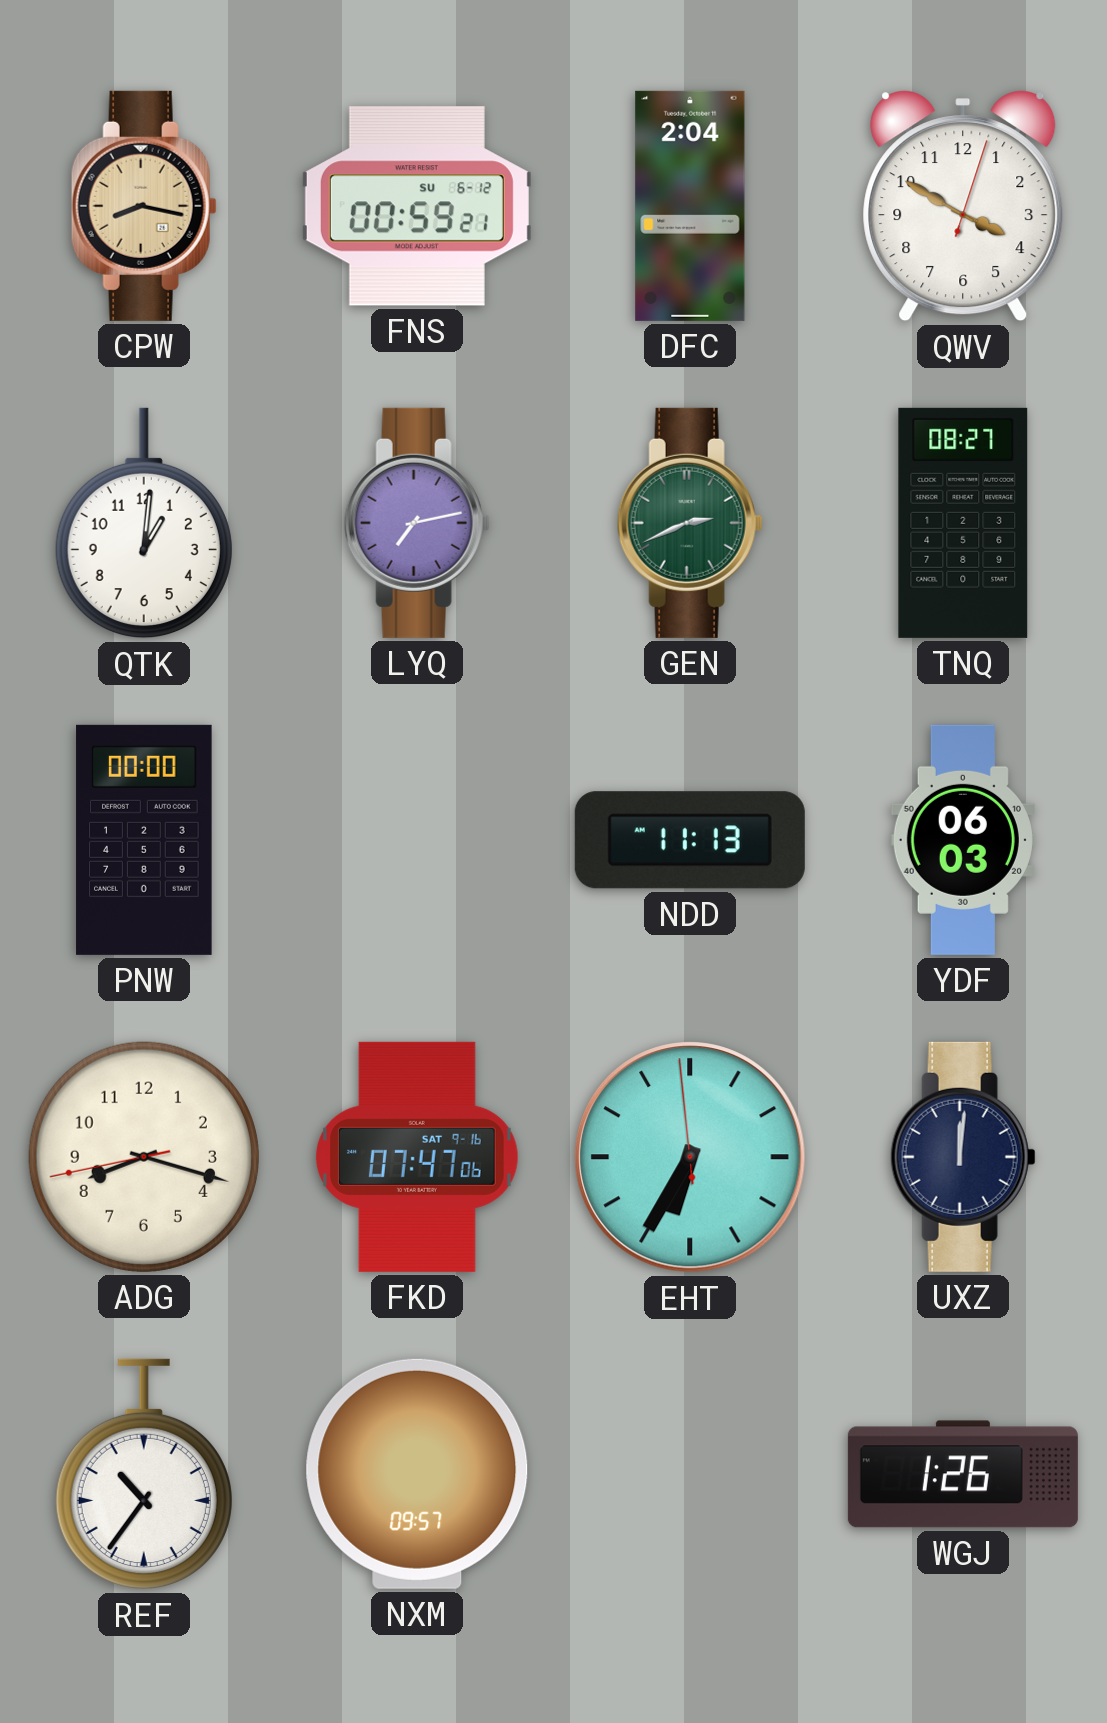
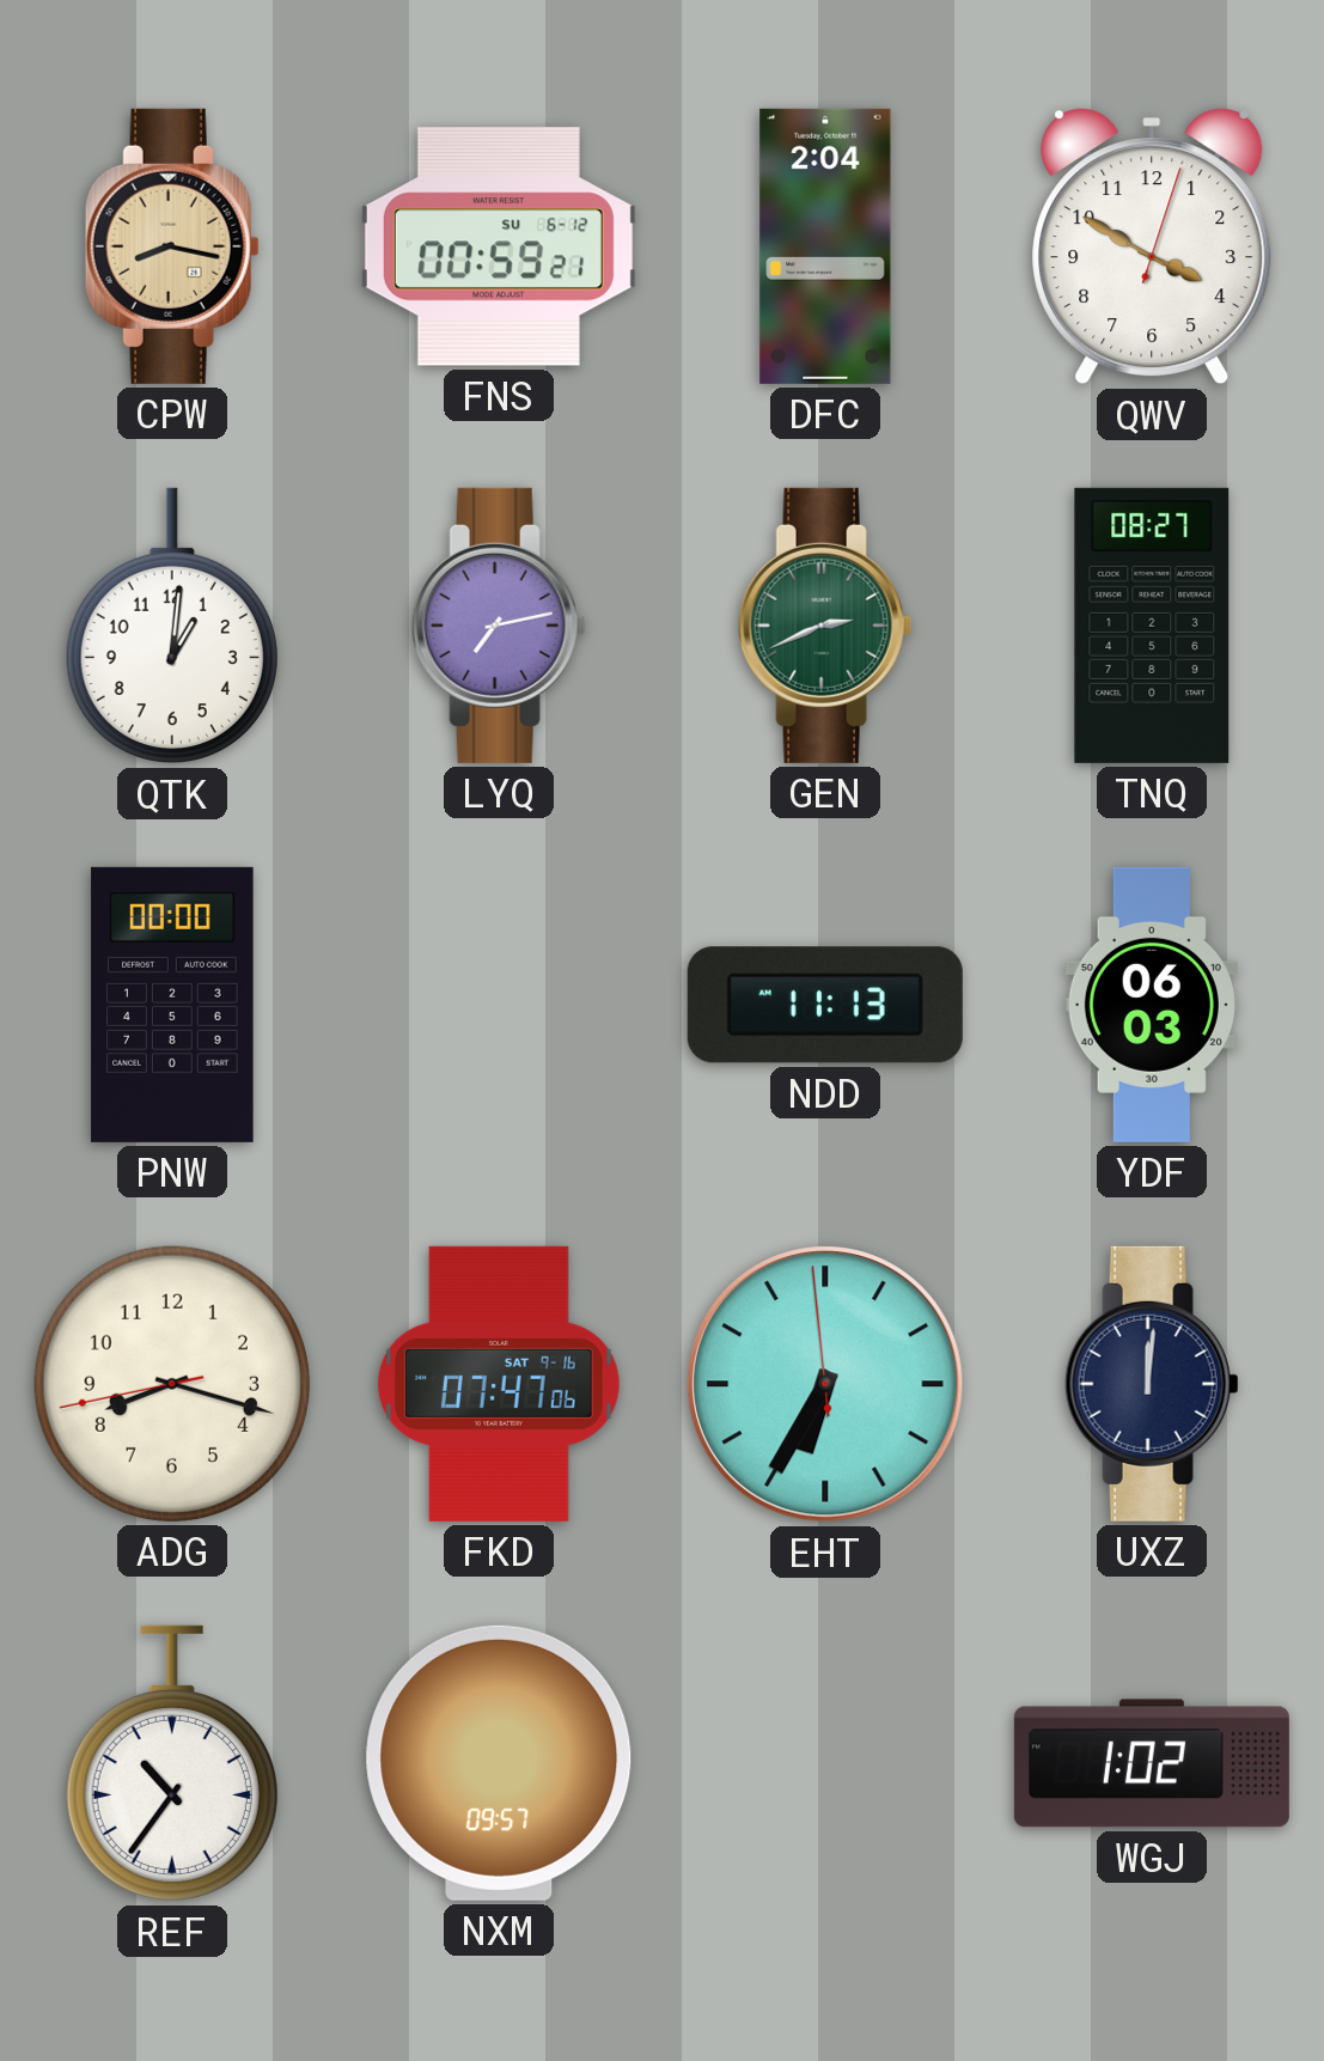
WGJ: 1:26 -> 1:02 (1152, 1763)
